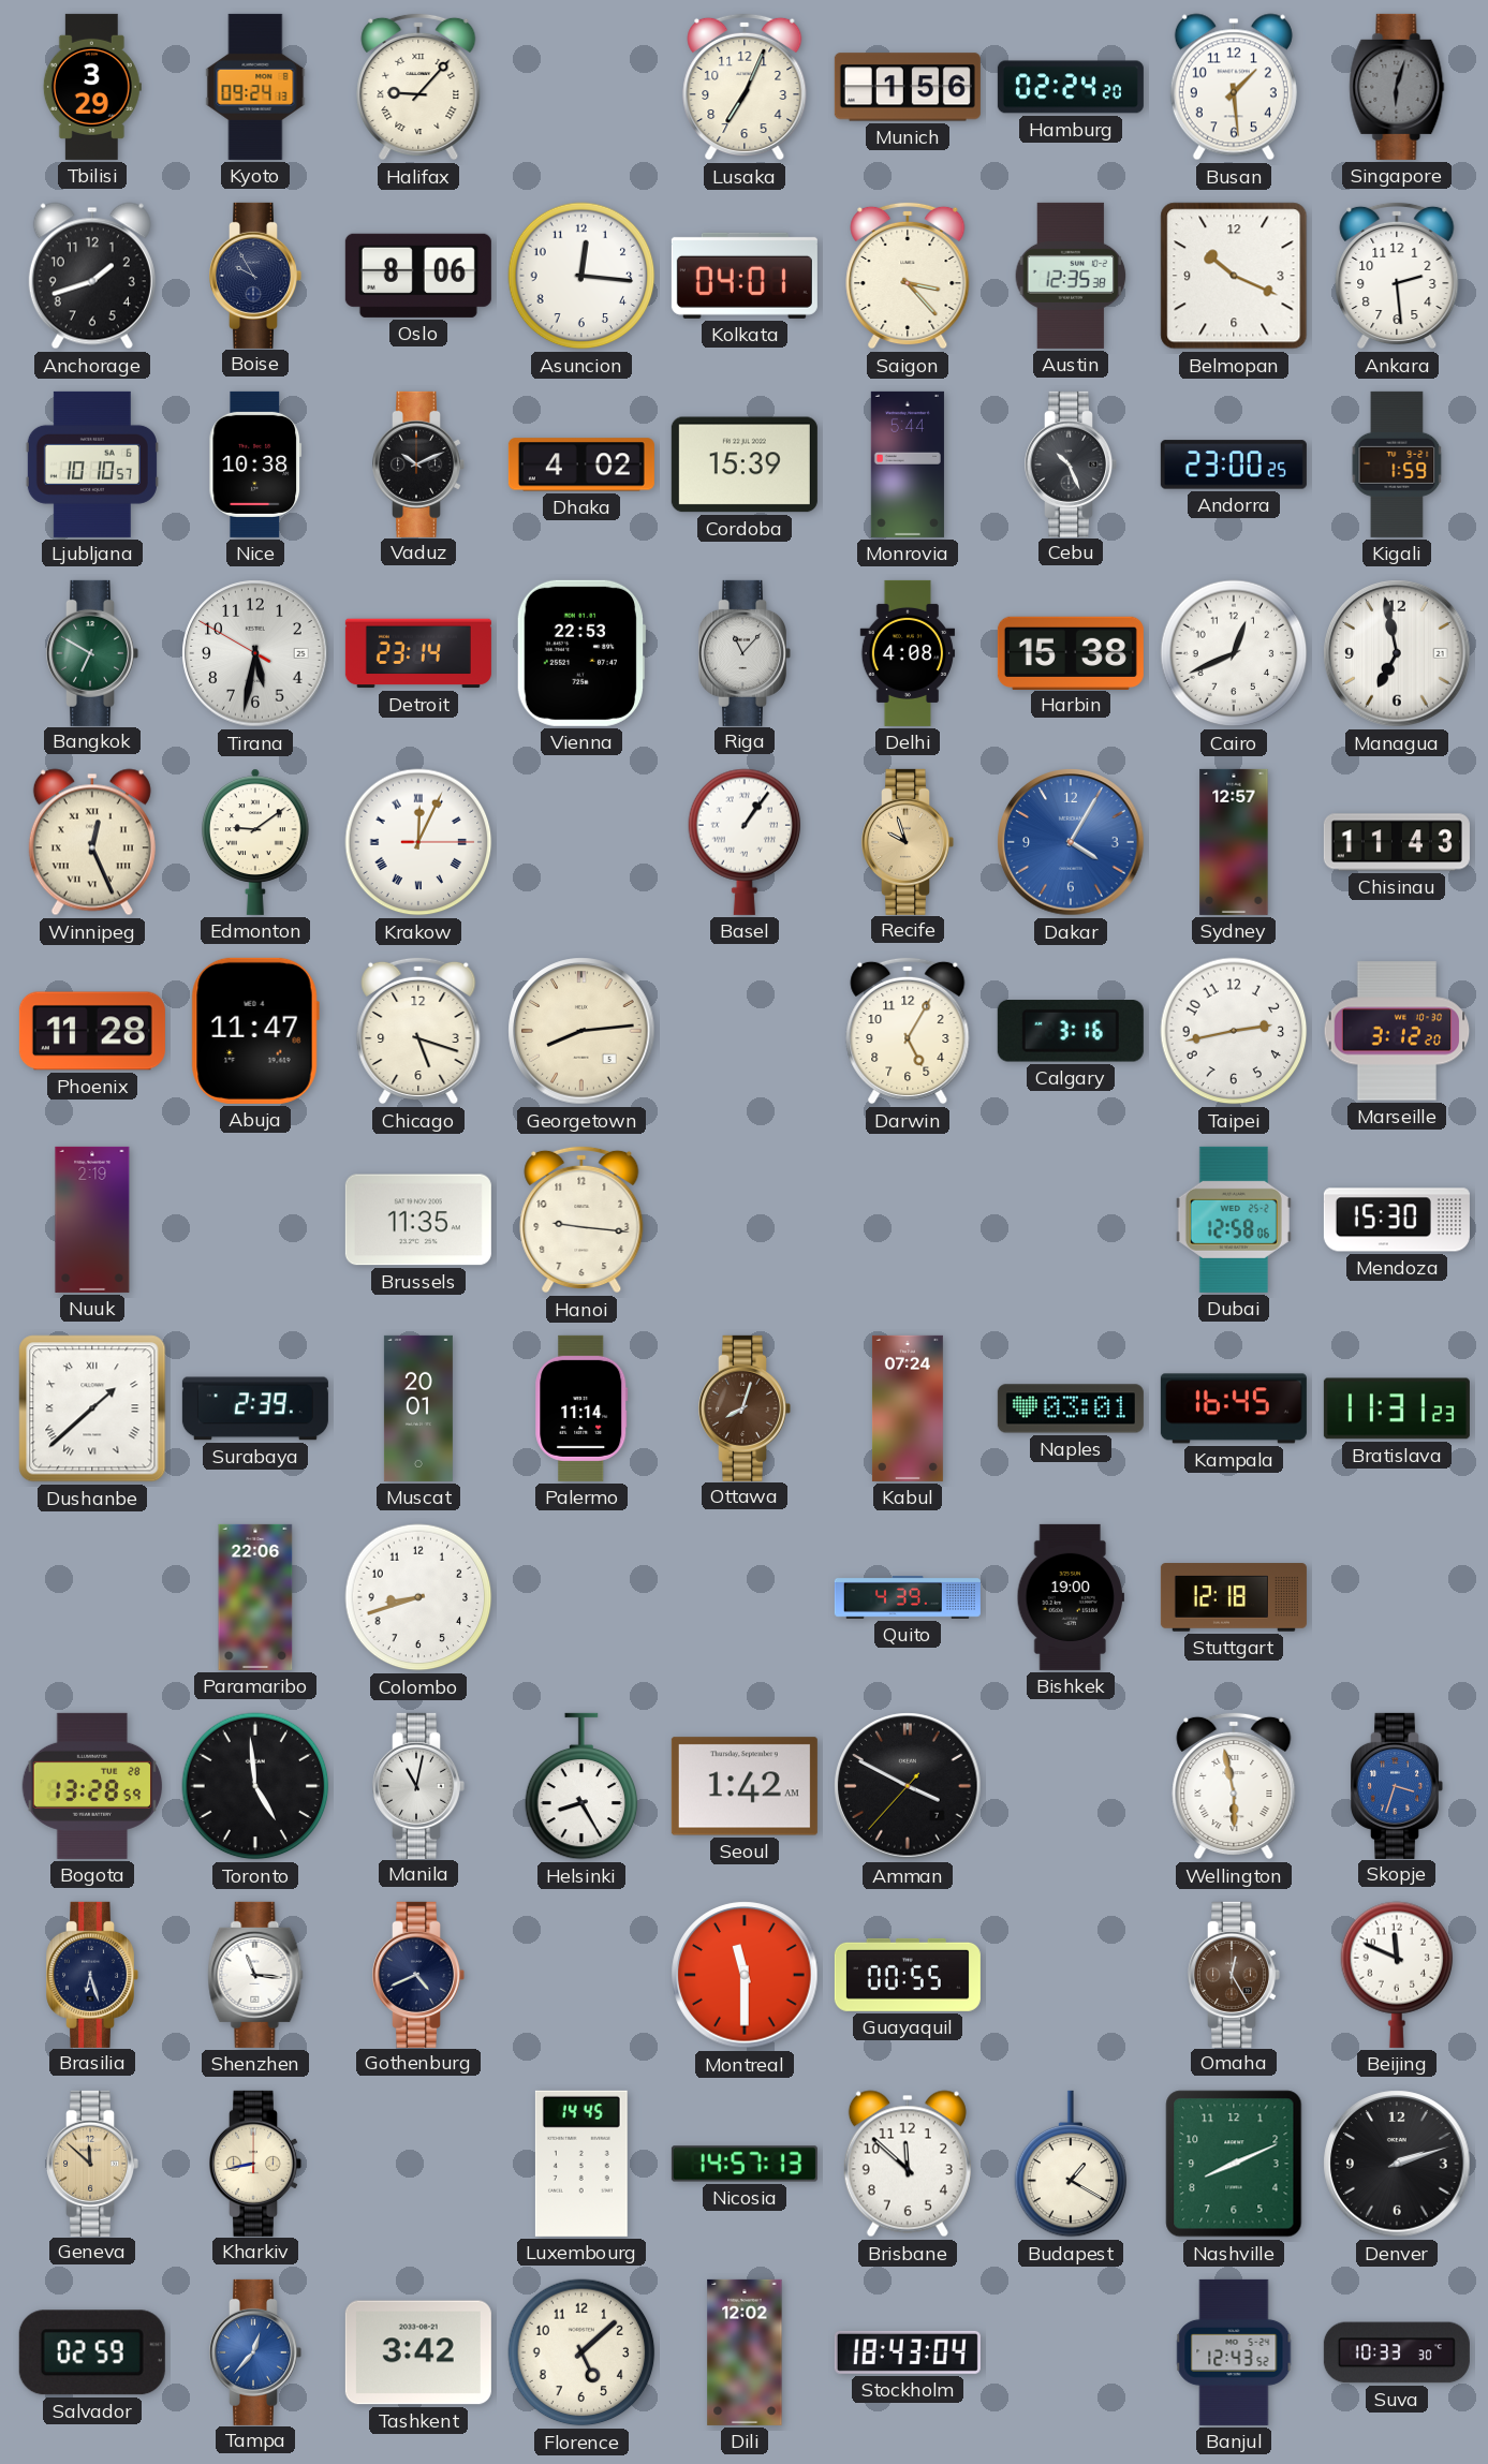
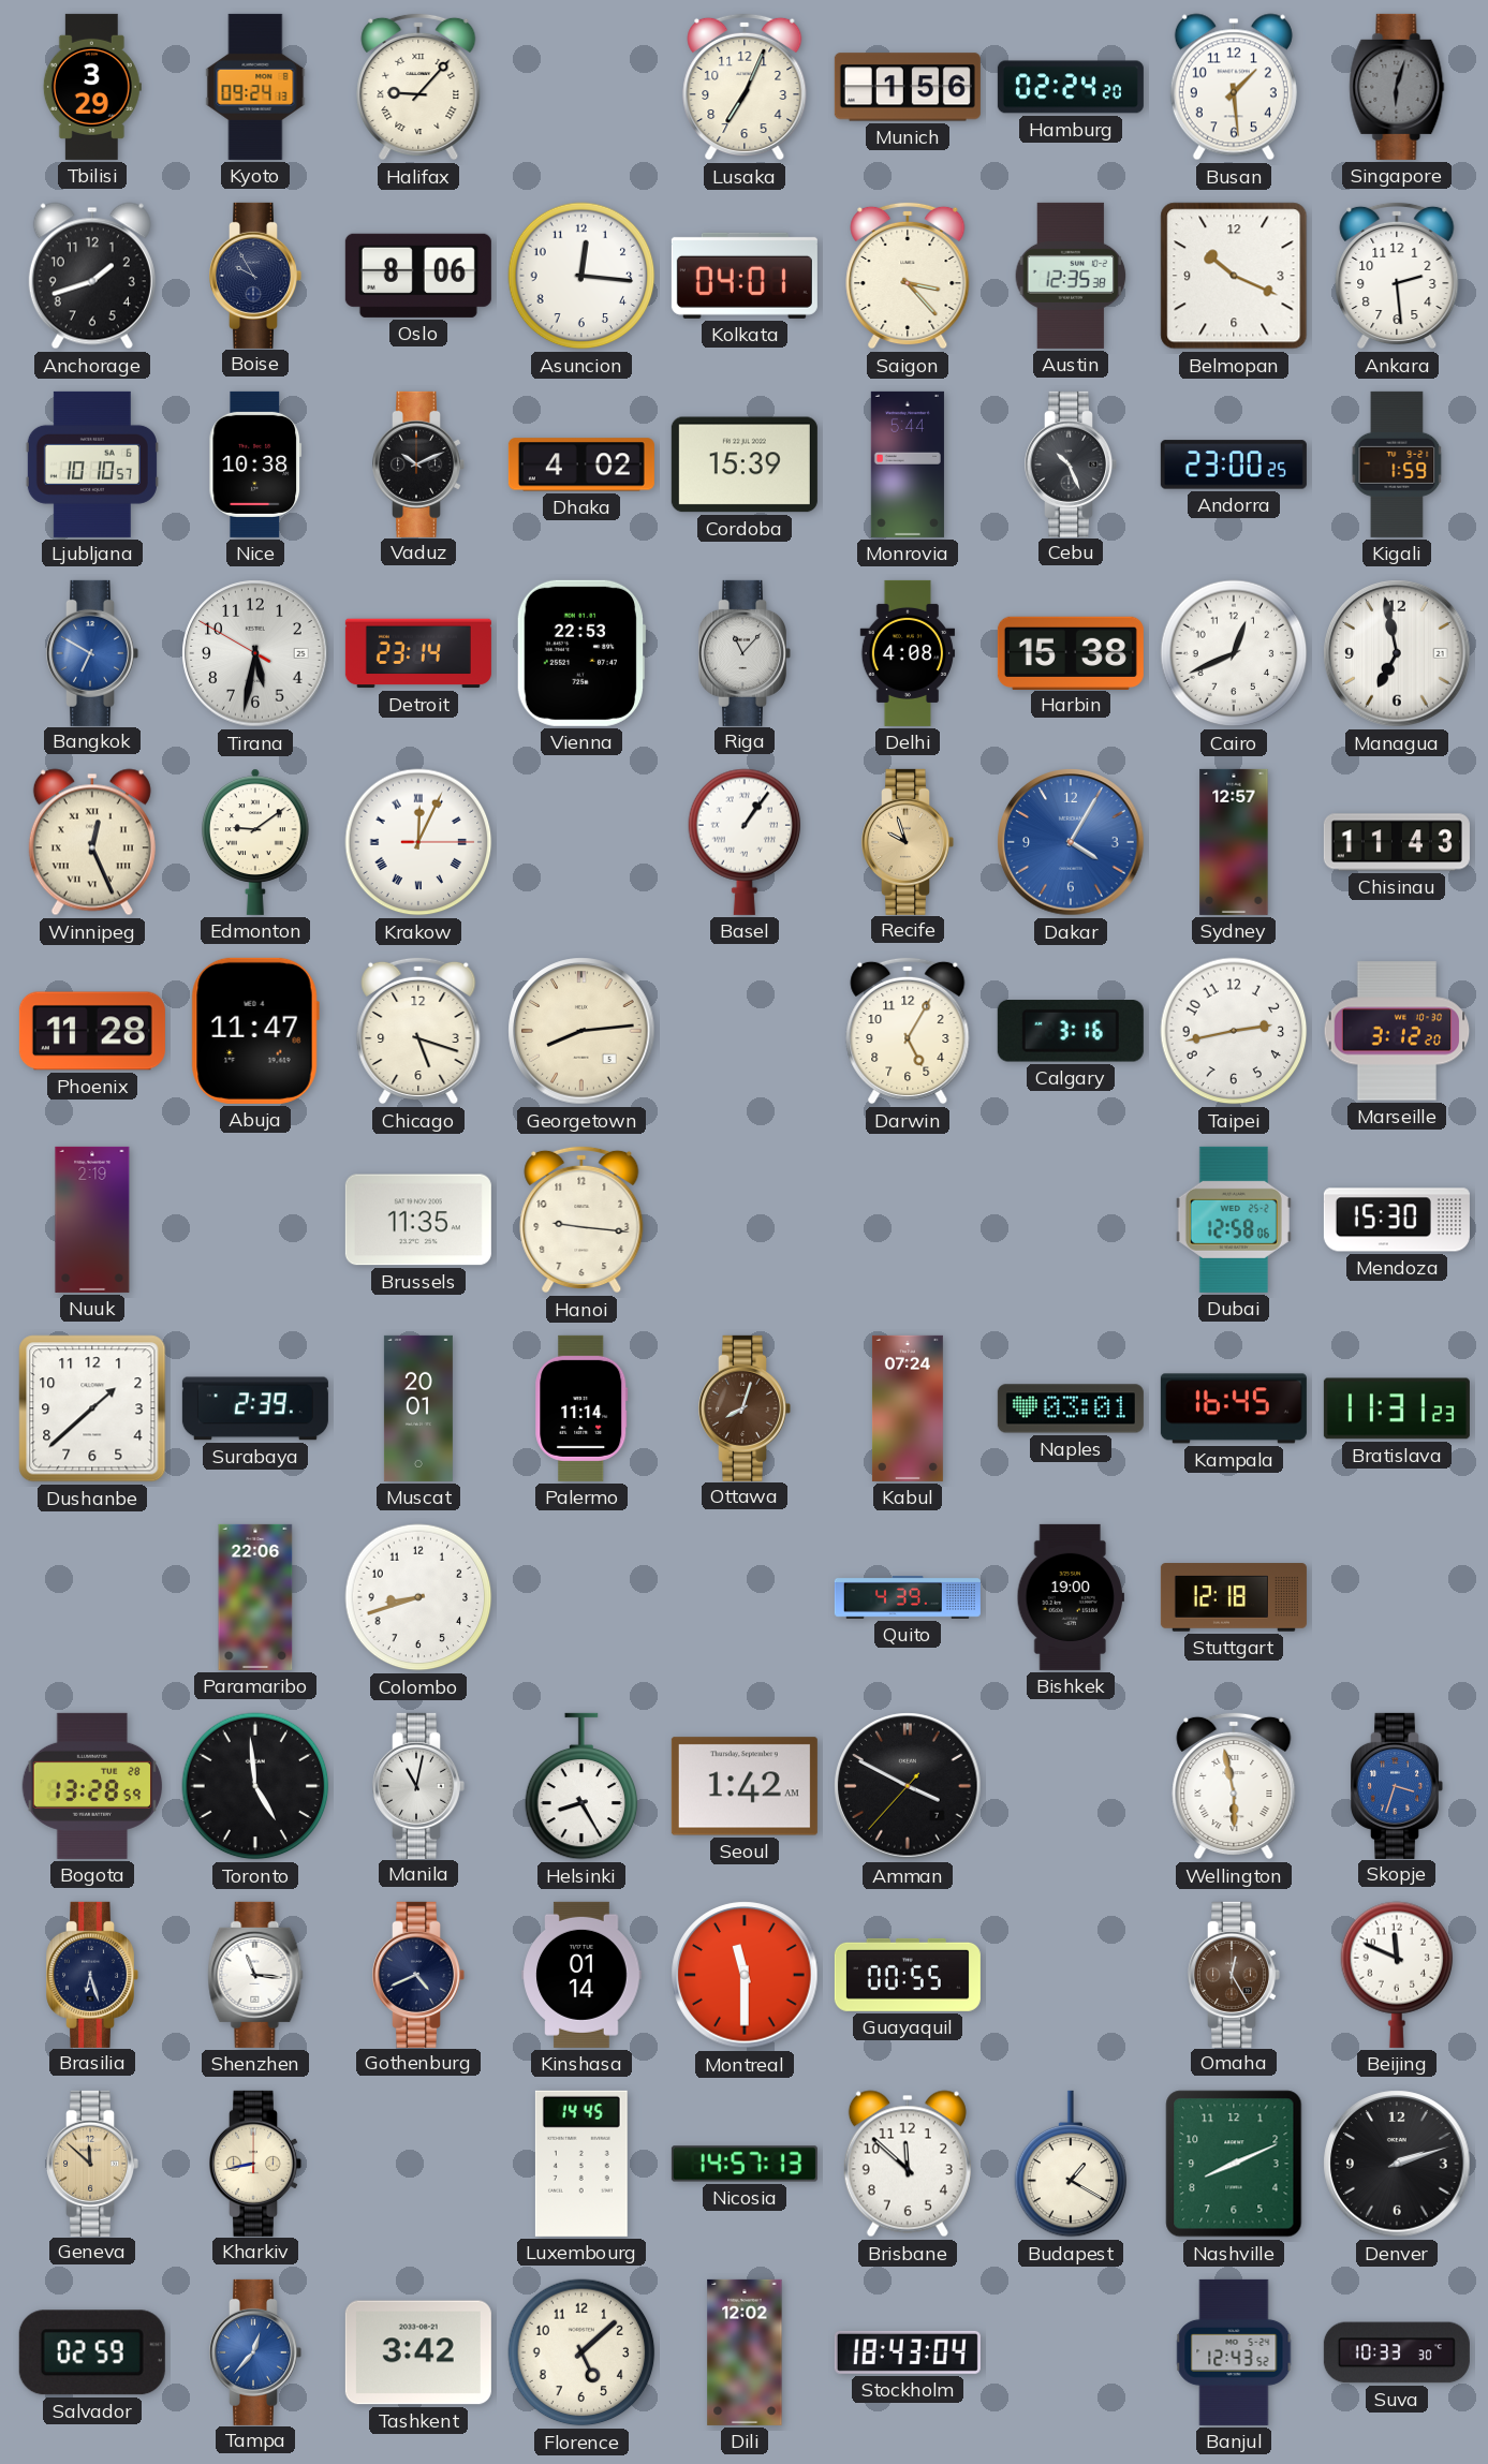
Bangkok dial: green -> blue (92, 653)
Dushanbe numerals: Roman -> Arabic (92, 1408)
Kinshasa: none -> 01:14 (581, 1975)
